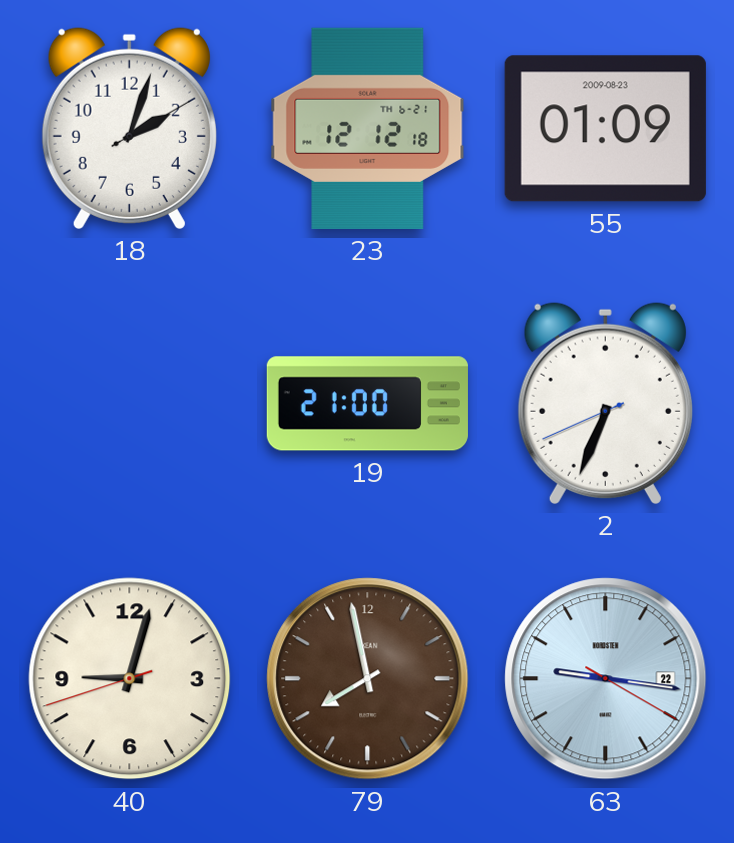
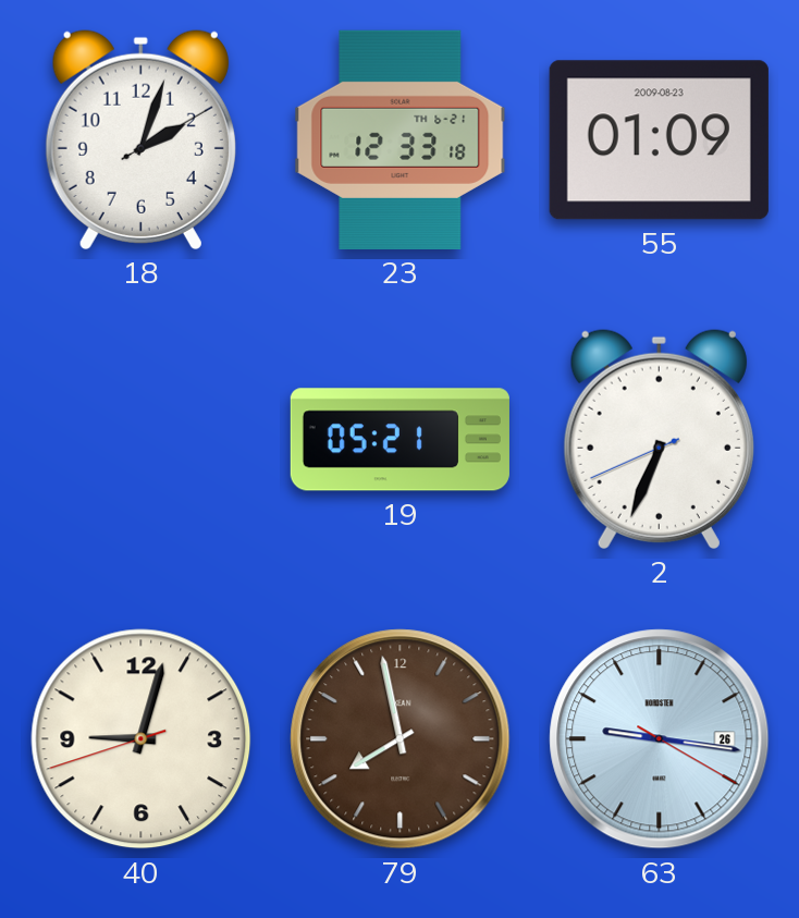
23: 12:12 -> 12:33 (401, 139)
19: 21:00 -> 05:21 (399, 440)
63 date: 22 -> 26 (660, 739)
